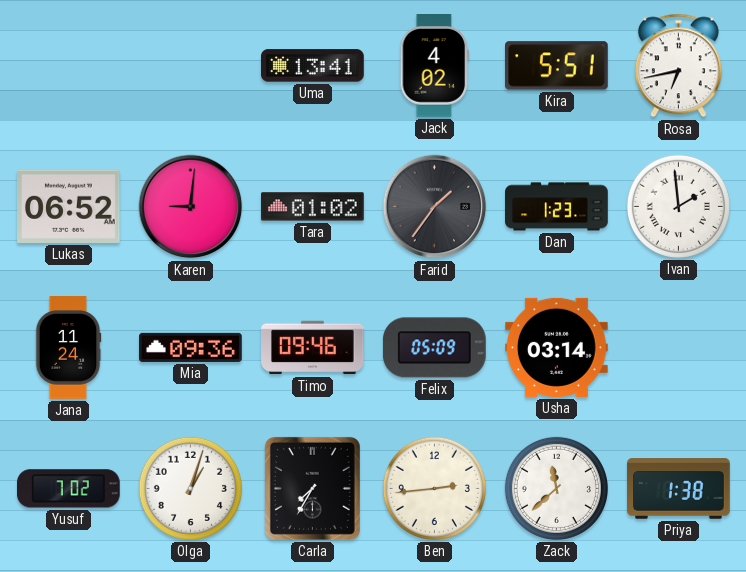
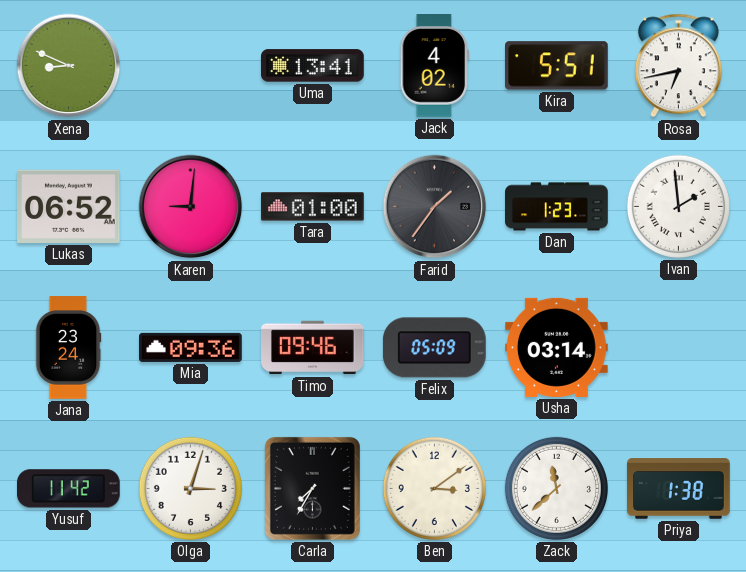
Xena: none -> 8:49 (69, 66)
Tara: 01:02 -> 01:00 (313, 207)
Jana: 11:24 -> 23:24 (68, 348)
Yusuf: 7:02 -> 11:42 (69, 489)
Olga: 1:03 -> 3:03 (190, 488)
Ben: 2:44 -> 3:09 (434, 488)
